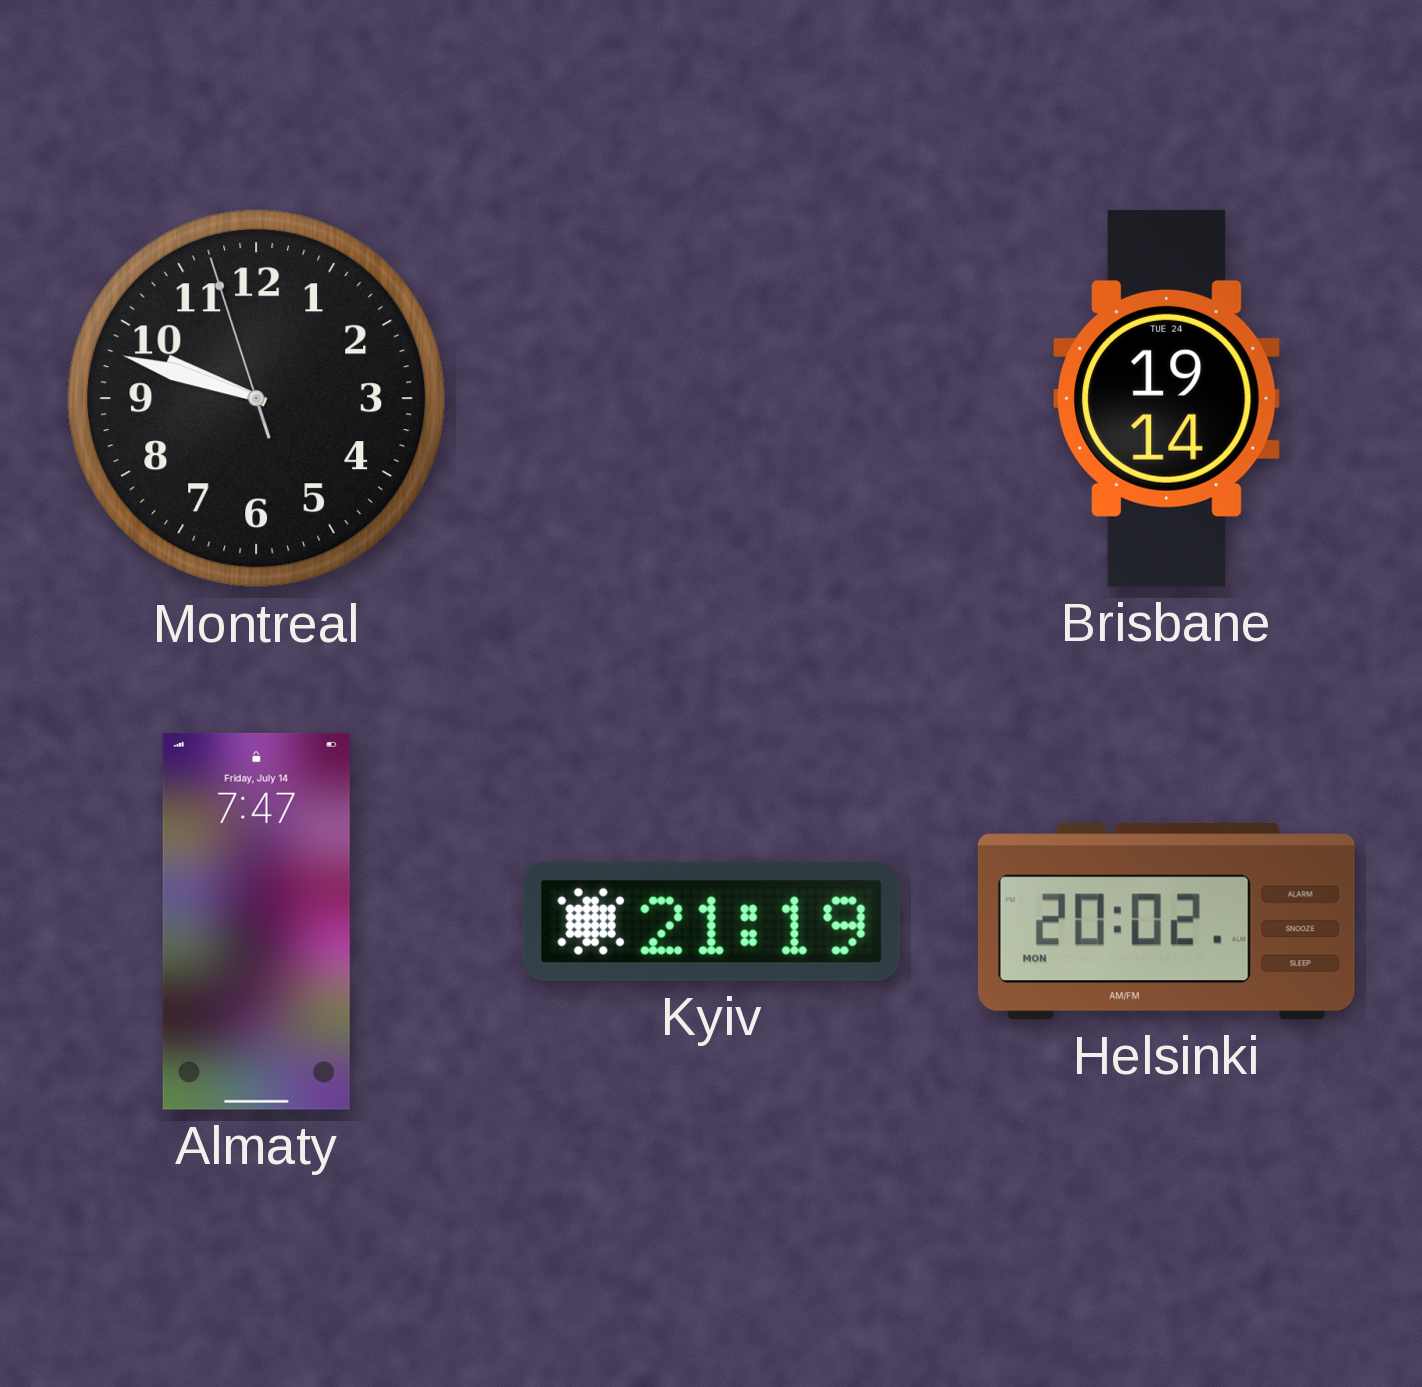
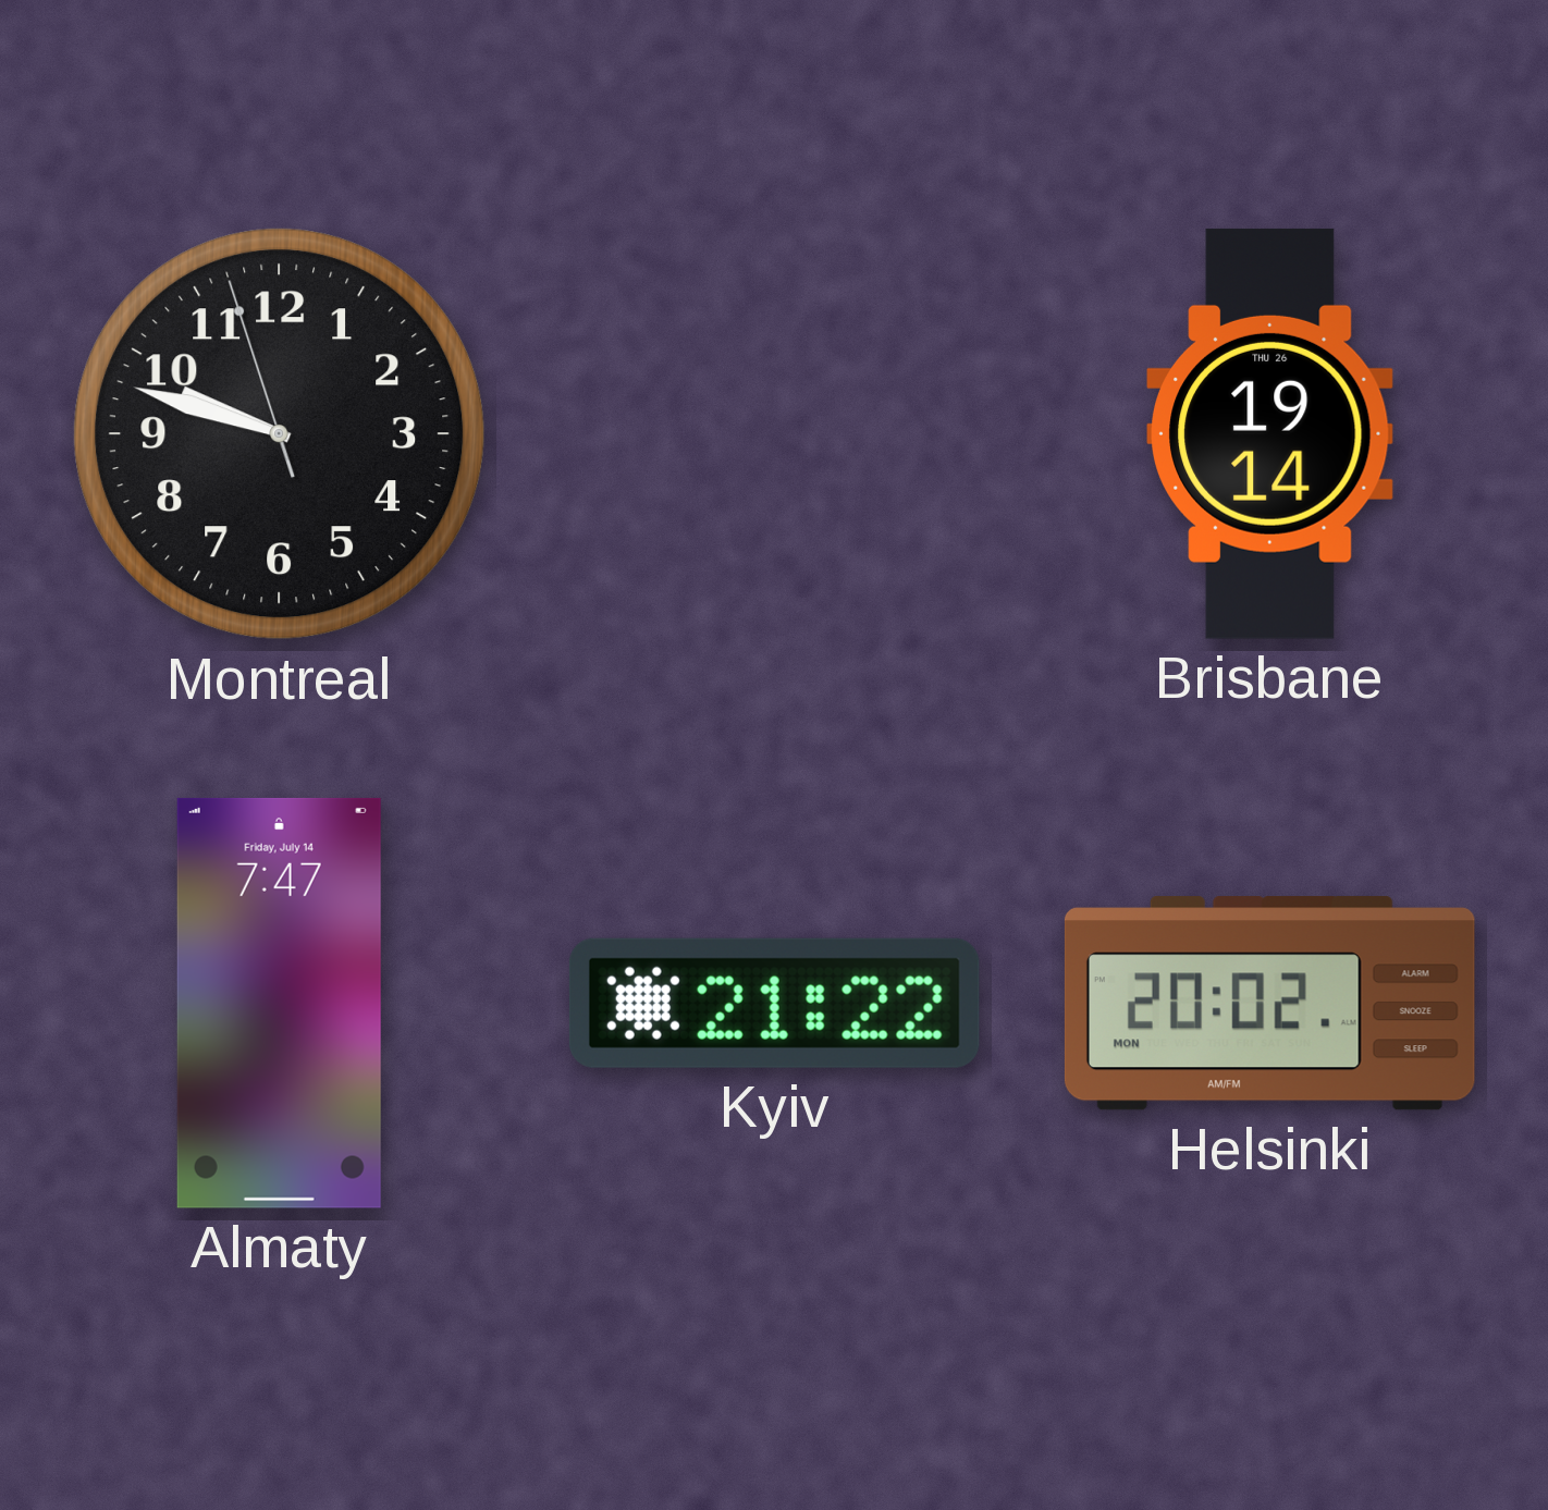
Brisbane date: TUE 24 -> THU 26 (1270, 433)
Kyiv: 21:19 -> 21:22 (774, 1003)
